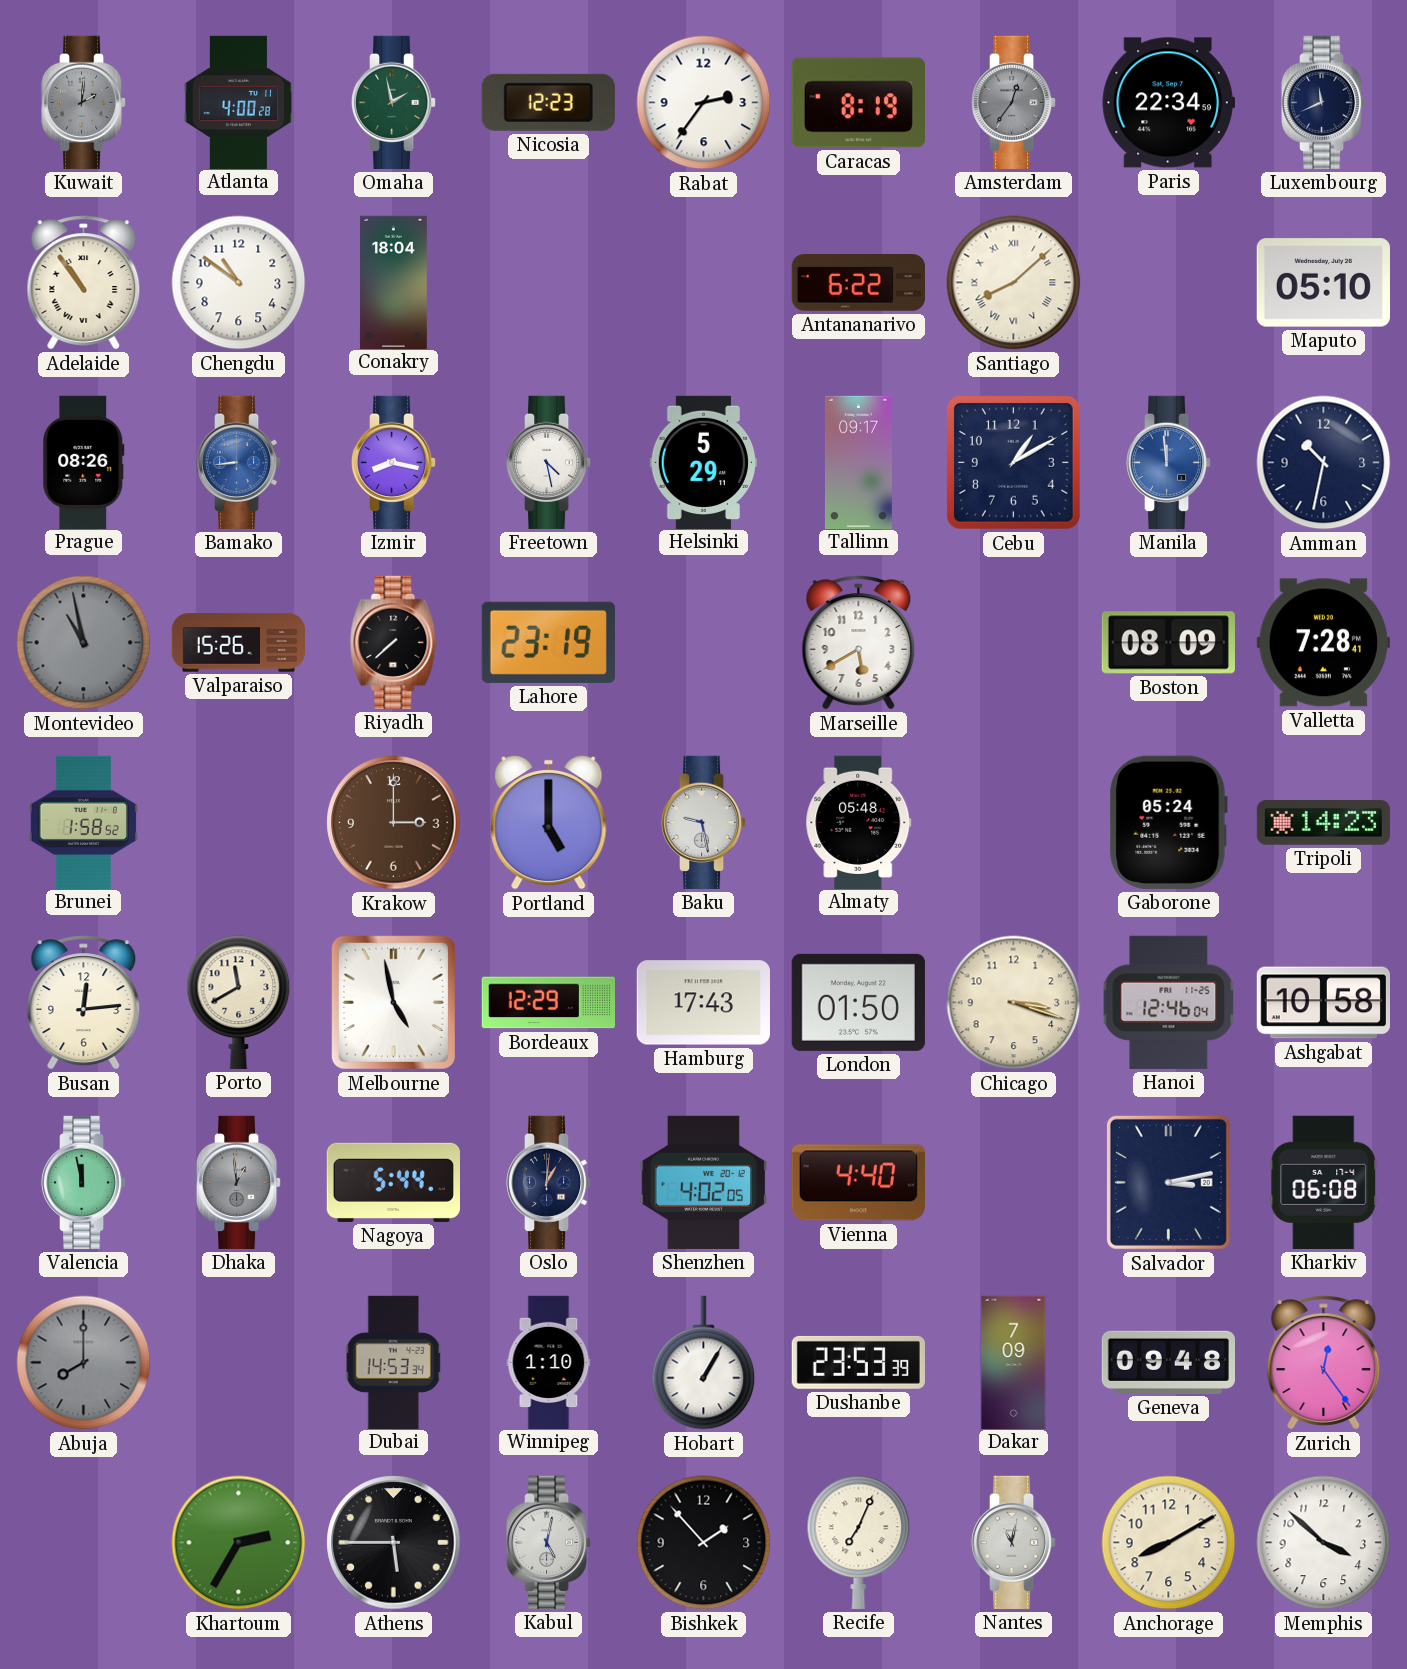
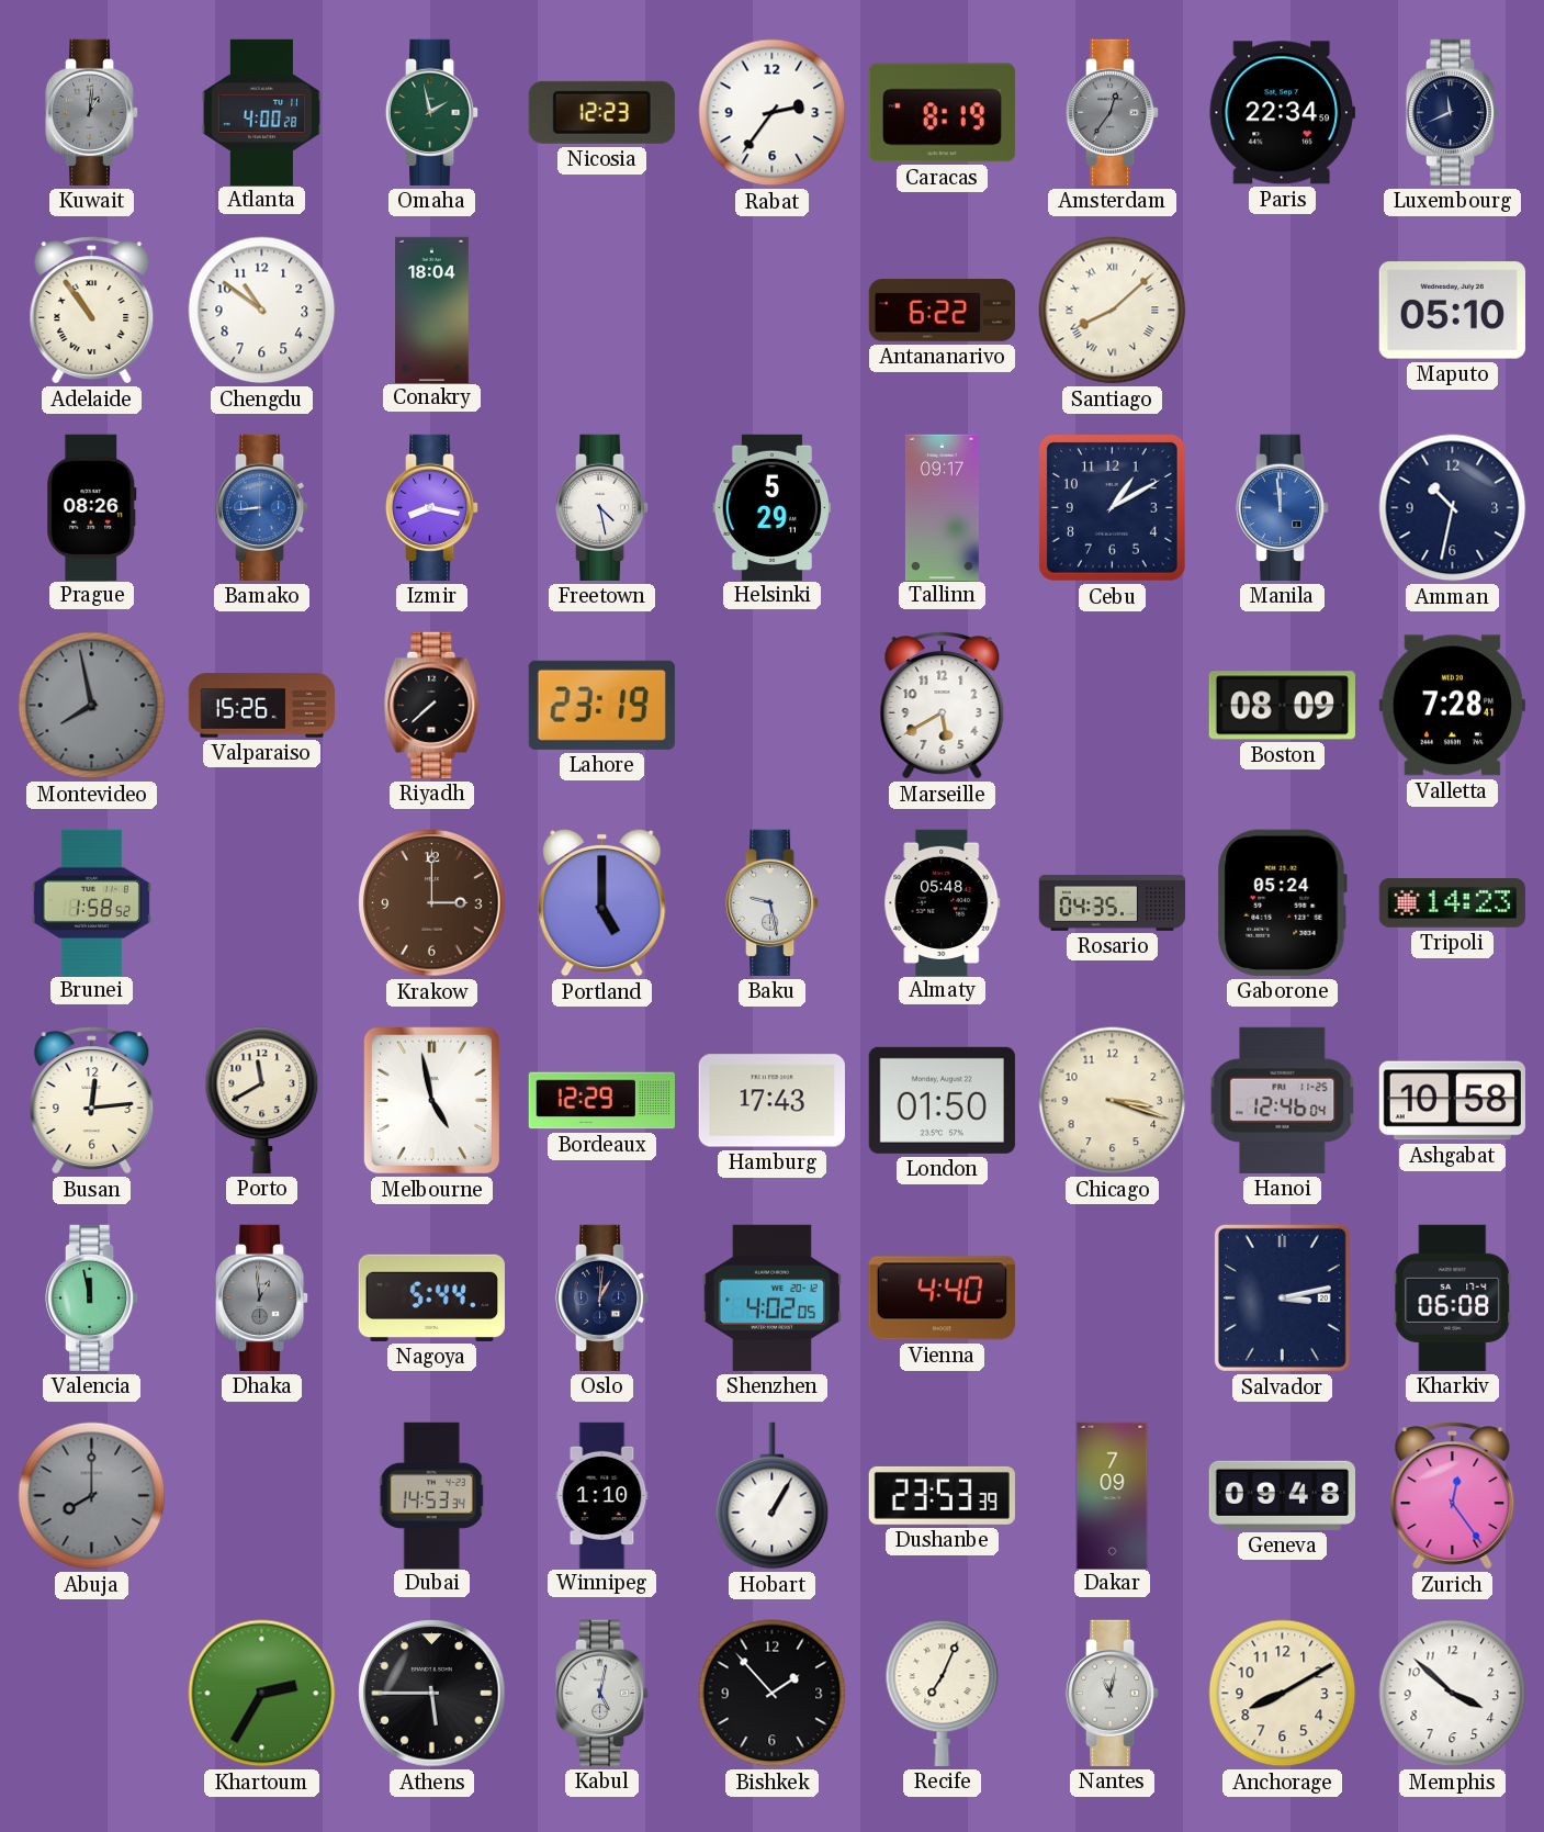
Kuwait: 2:01 -> 1:01 (92, 112)
Montevideo: 10:58 -> 7:58 (92, 706)
Rosario: none -> 04:35 (1113, 902)
